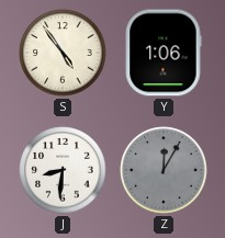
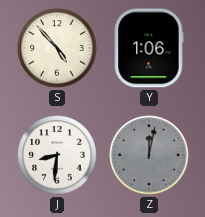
S: 4:54 -> 4:53 (57, 48)
Z: 12:05 -> 12:02 (149, 155)
